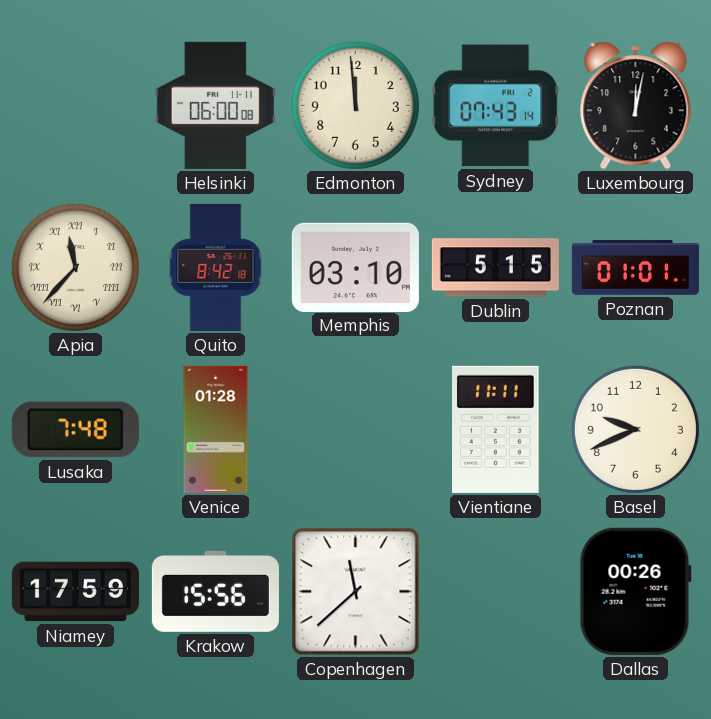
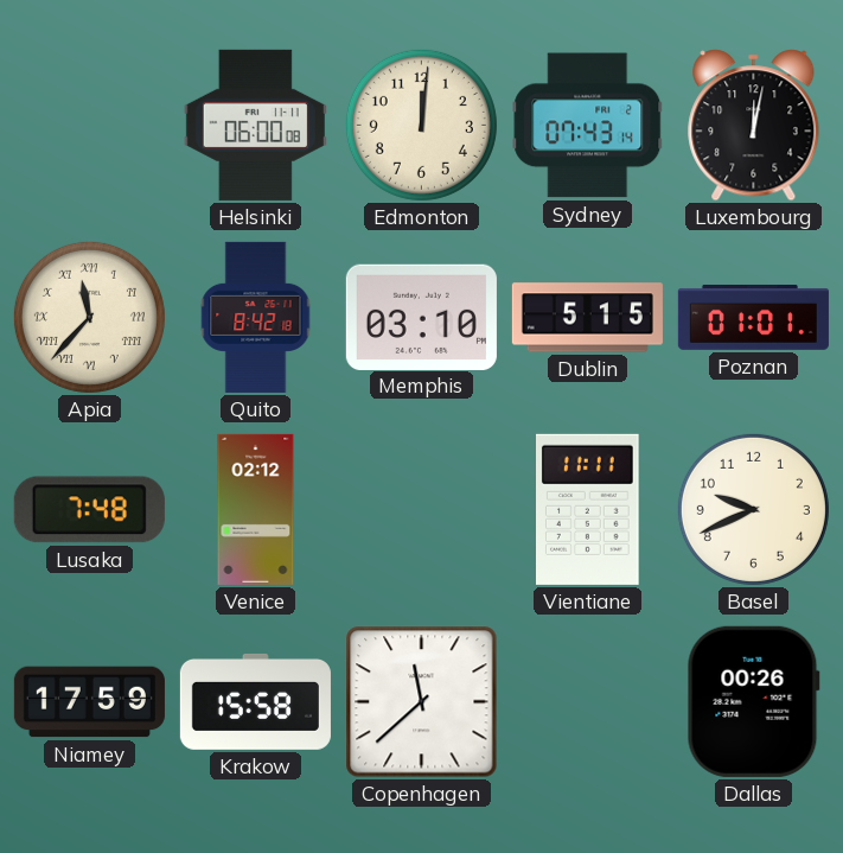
Edmonton: 11:59 -> 12:01 (421, 125)
Venice: 01:28 -> 02:12 (256, 509)
Krakow: 15:56 -> 15:58 (255, 701)
